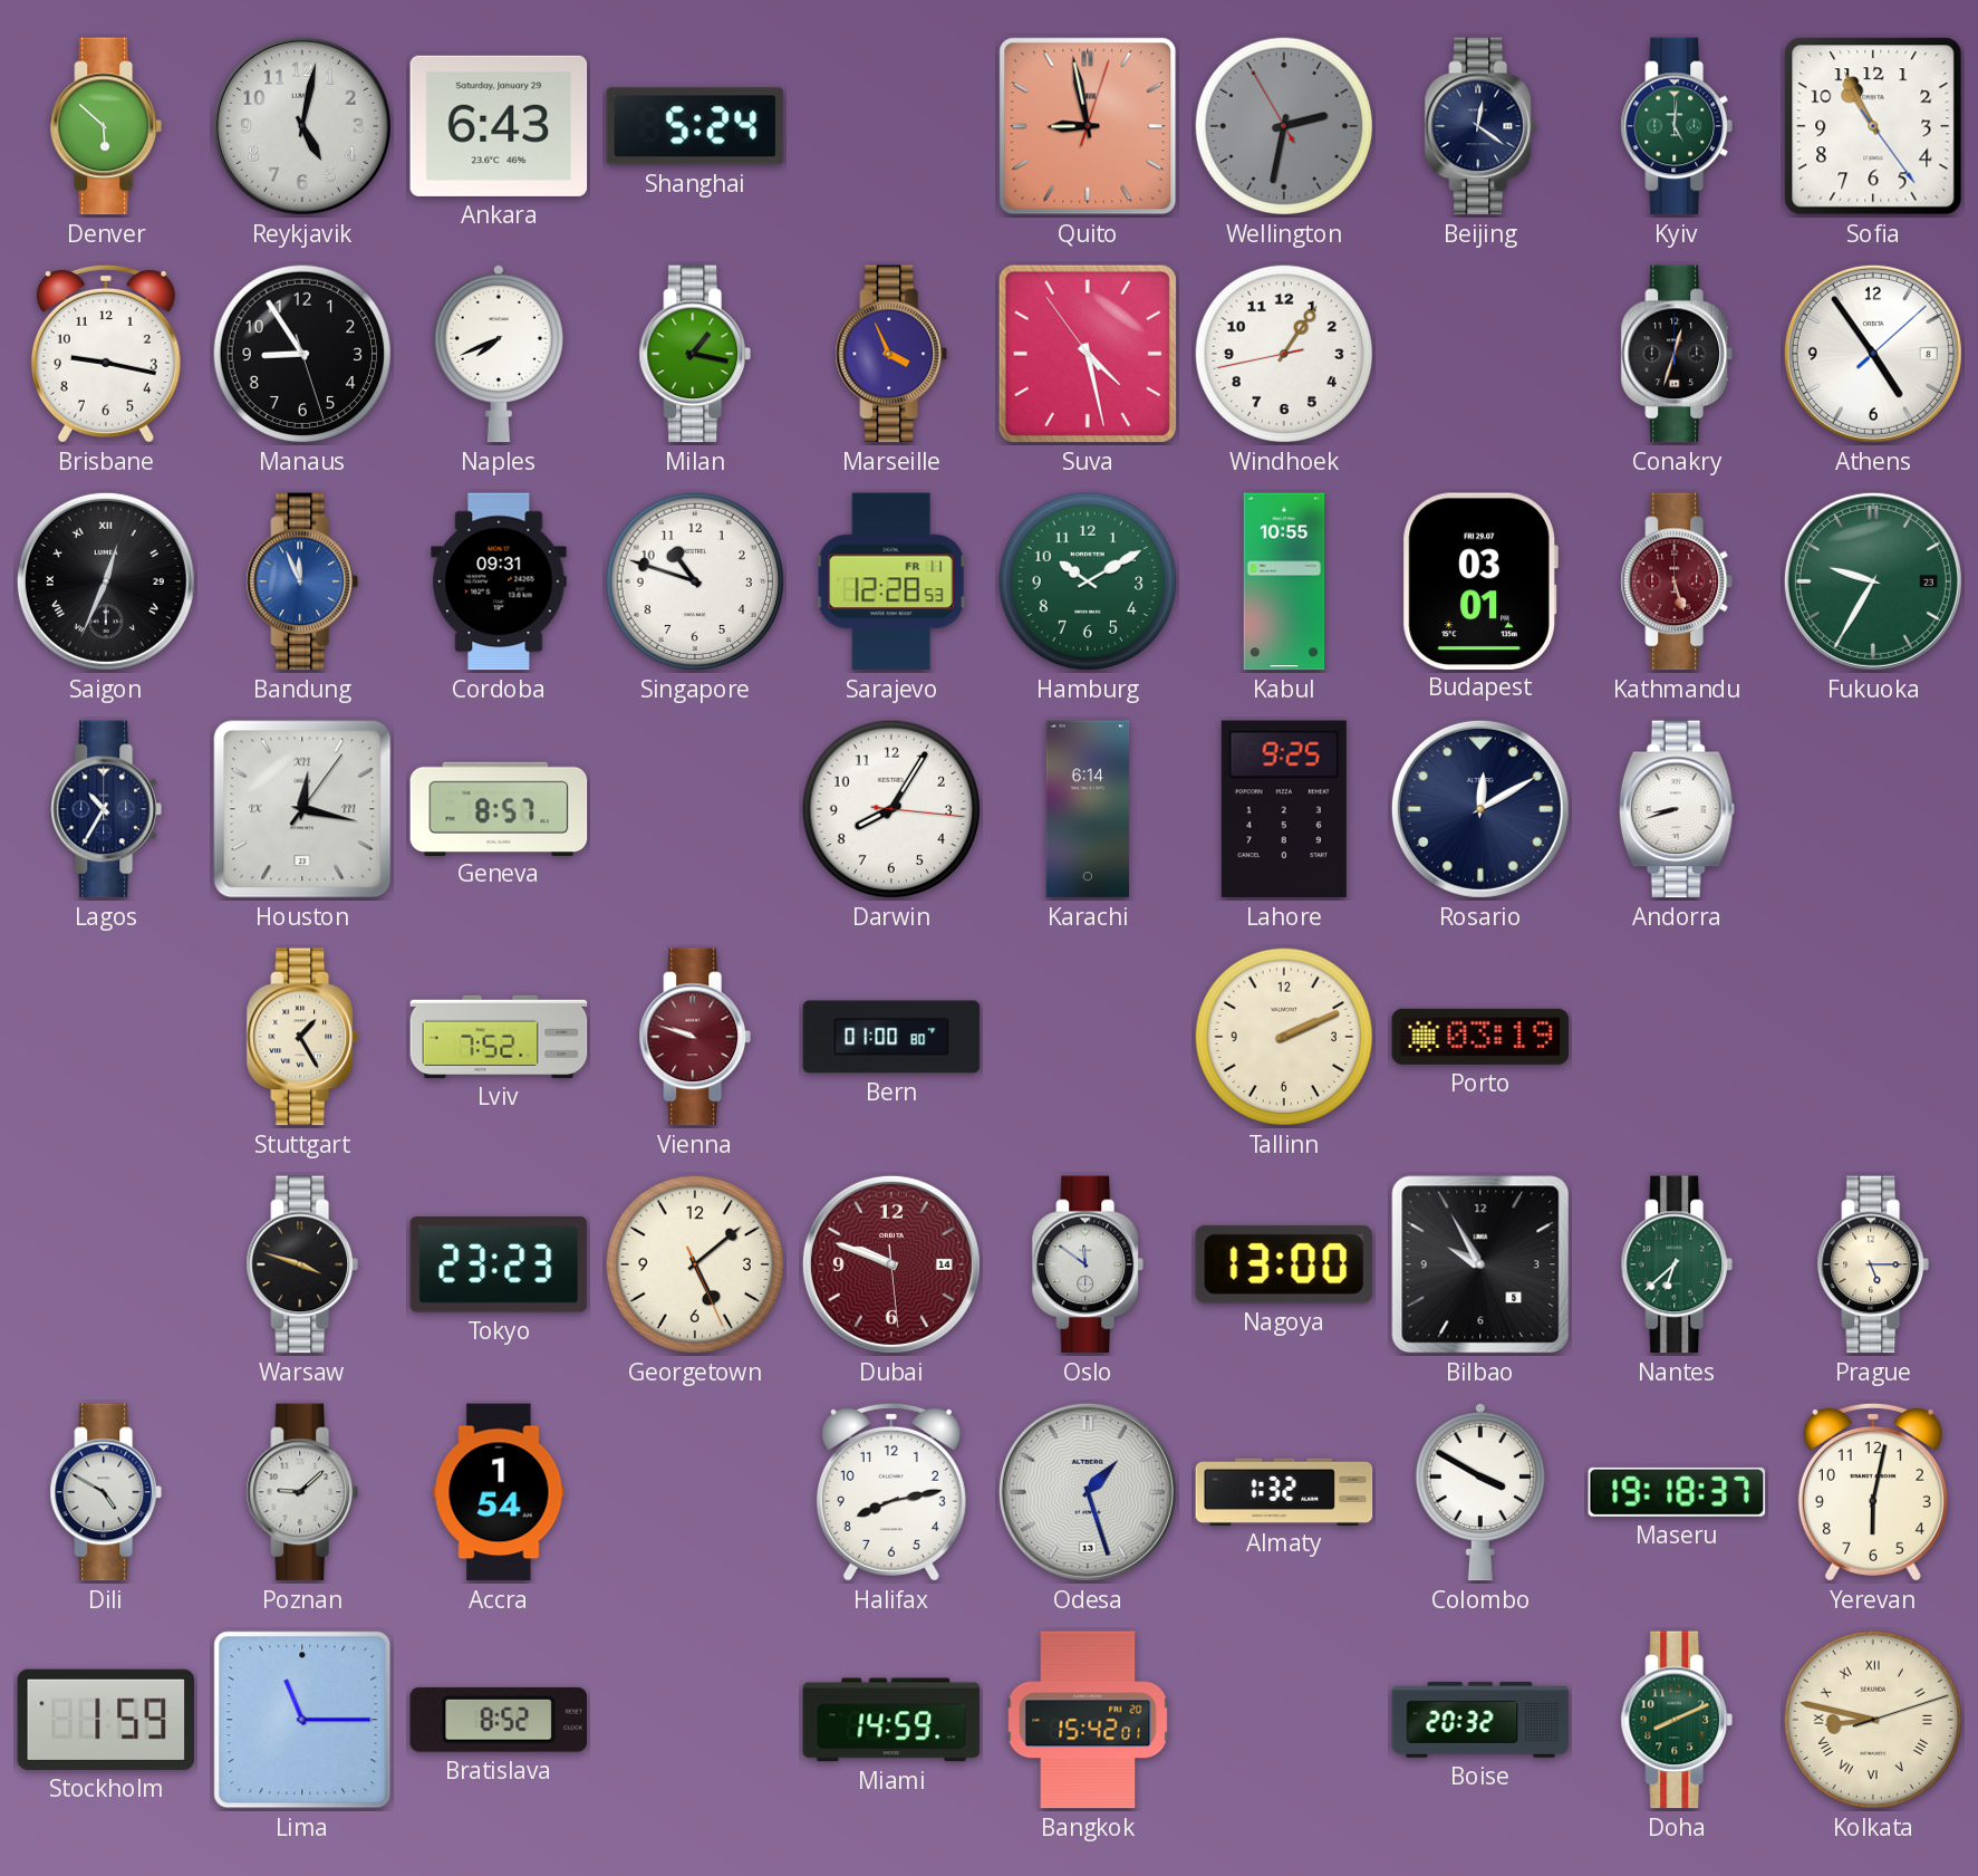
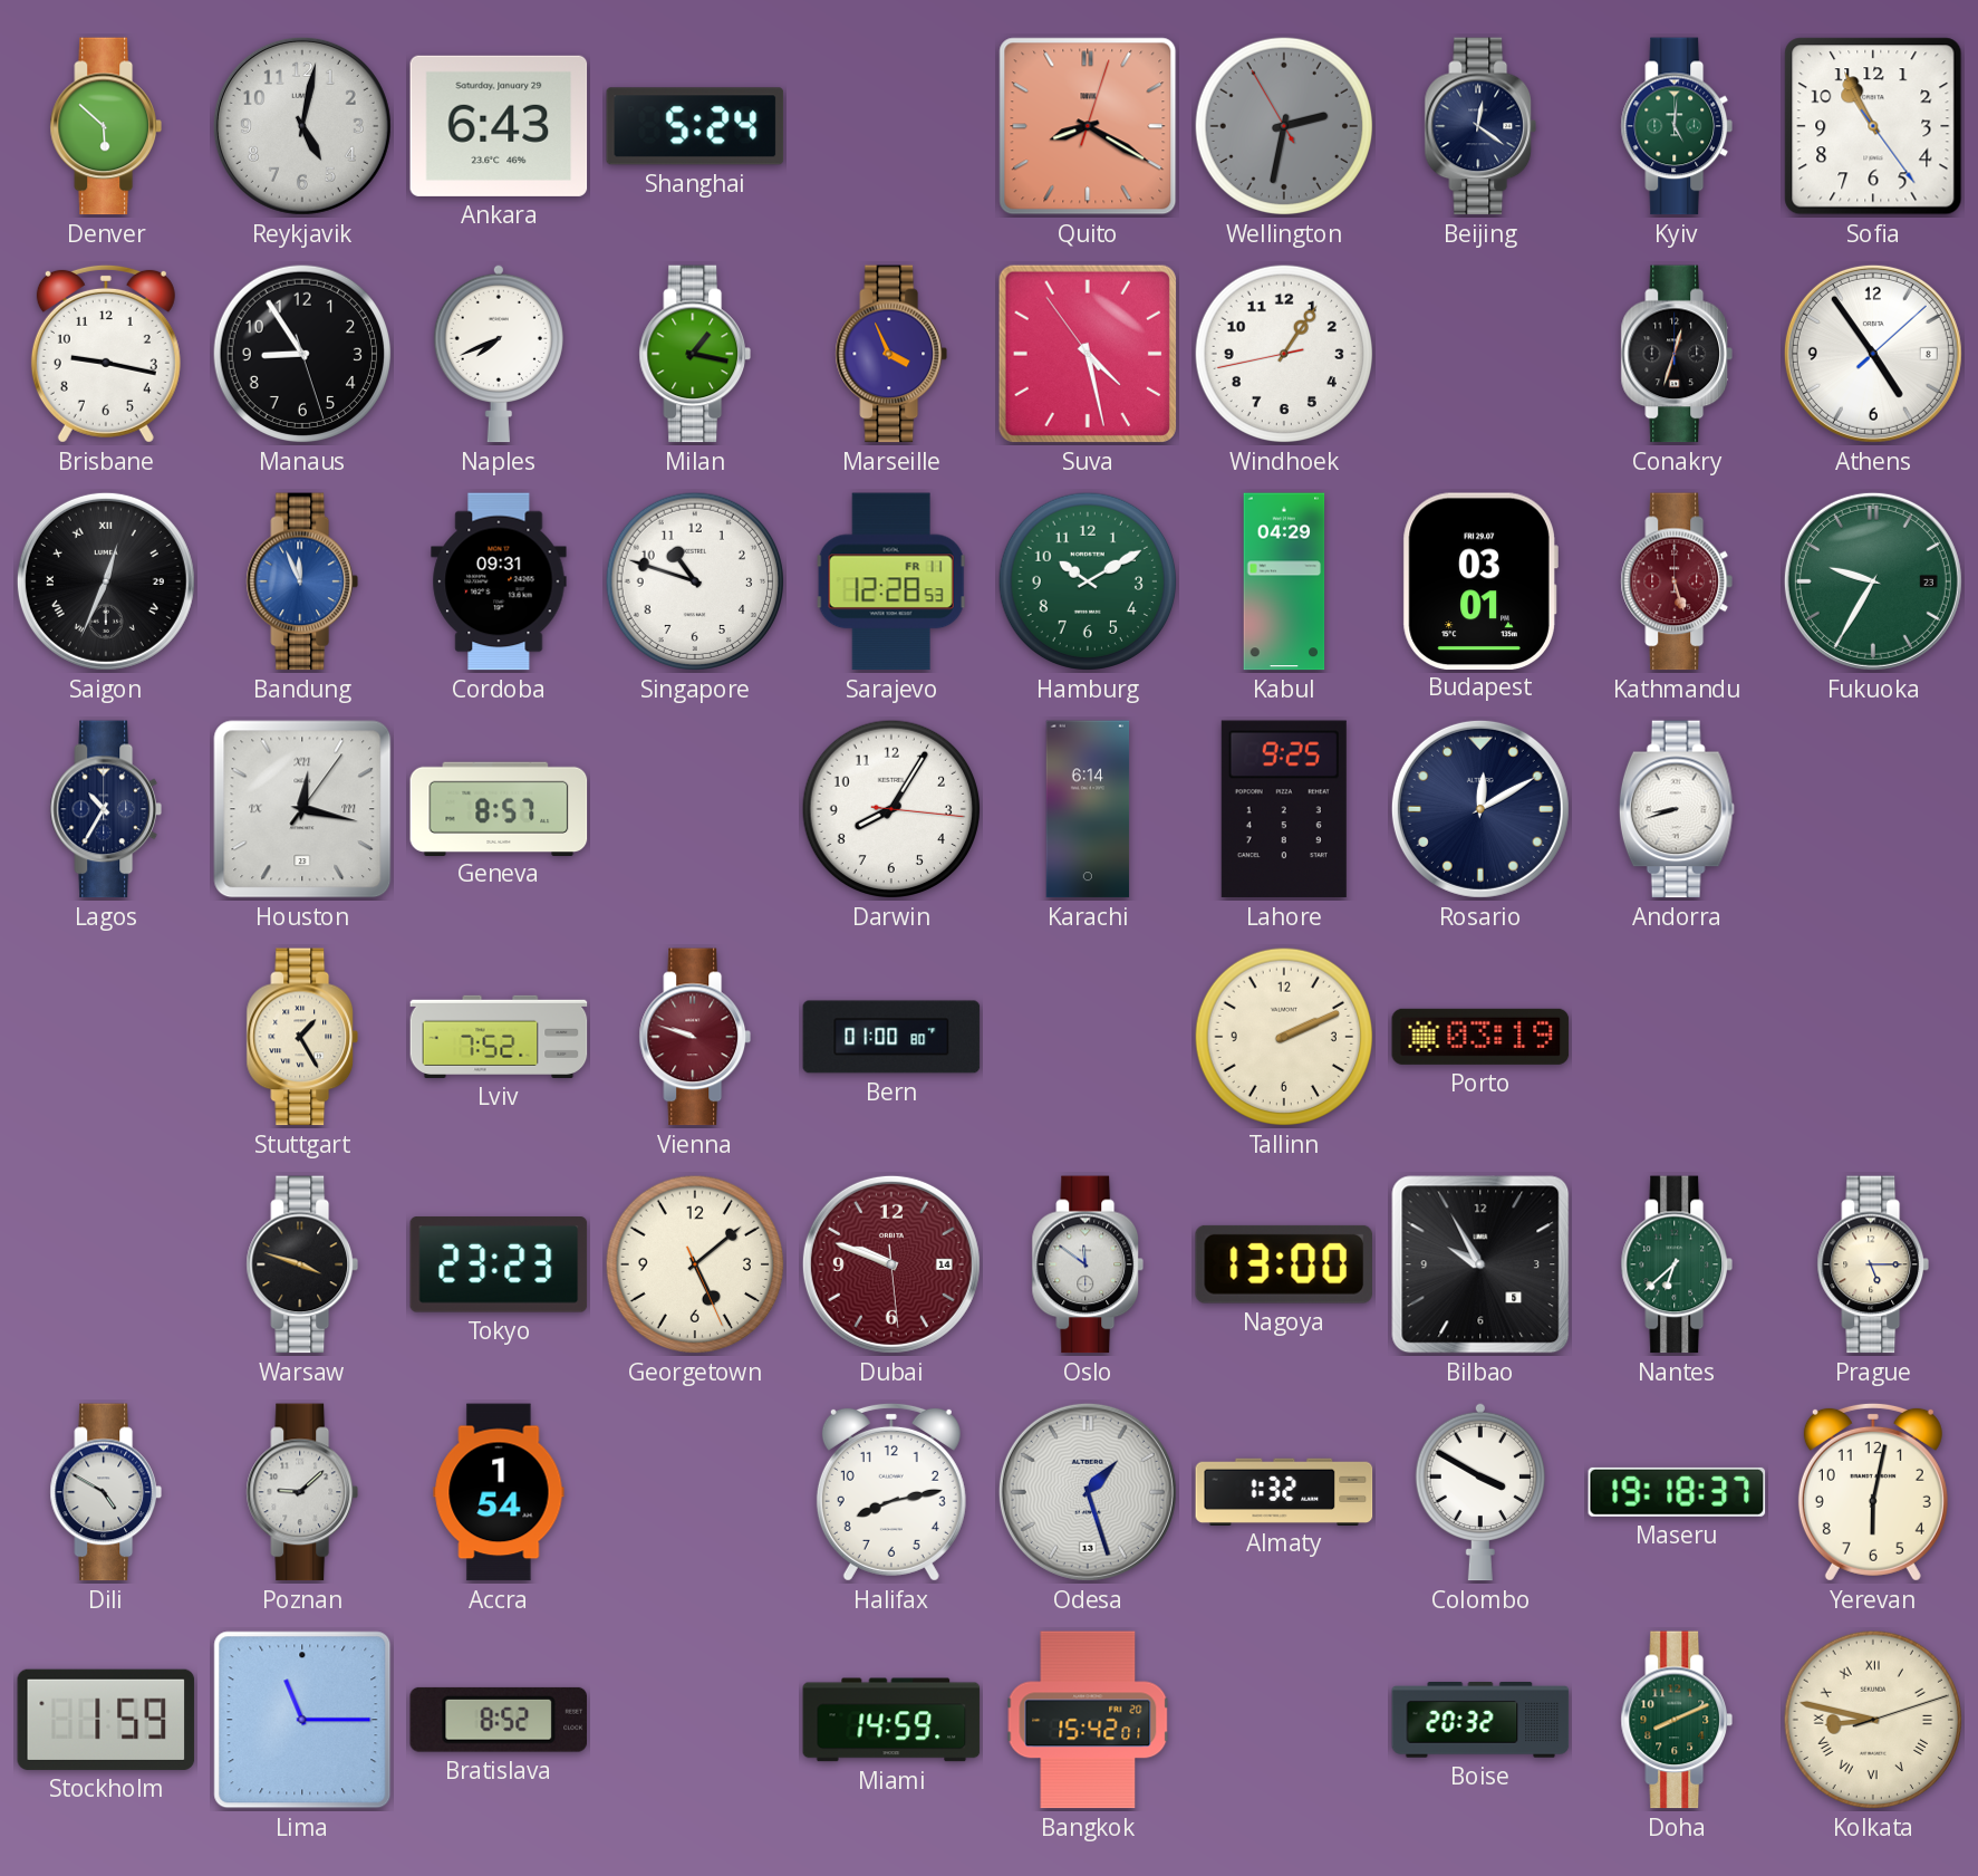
Quito: 8:58 -> 8:20 (1088, 126)
Kabul: 10:55 -> 04:29 (1284, 581)
